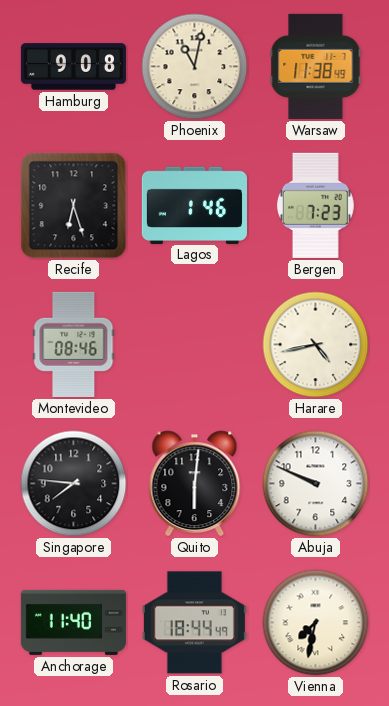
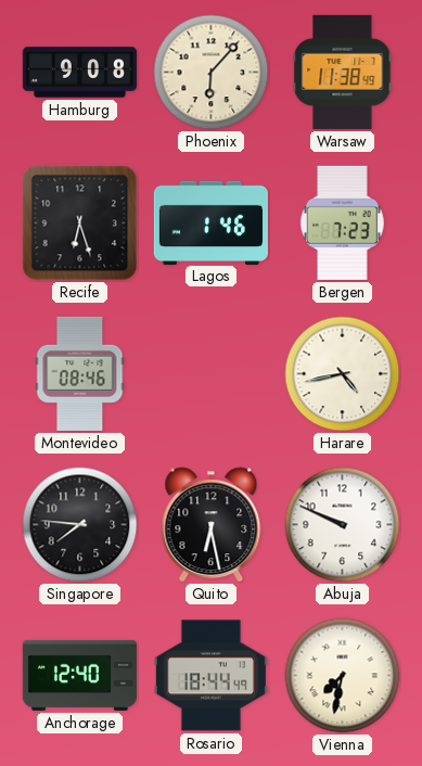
Phoenix: 11:02 -> 6:07 (212, 73)
Quito: 6:01 -> 6:28 (212, 525)
Anchorage: 11:40 -> 12:40 (79, 675)
